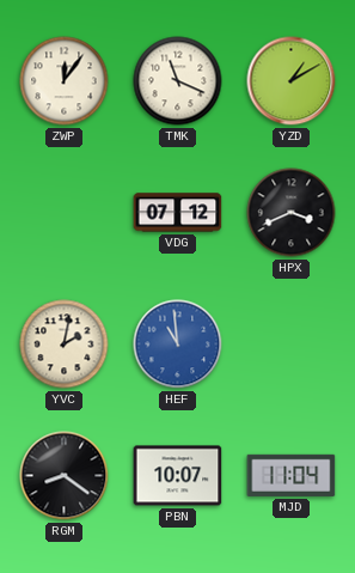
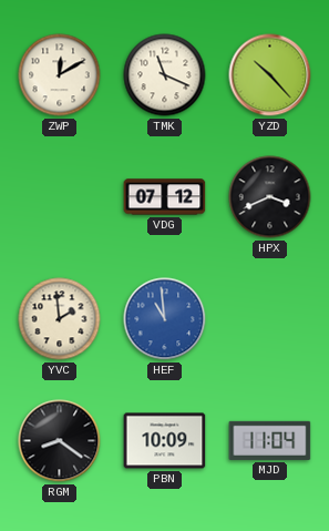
ZWP: 12:06 -> 12:10 (60, 75)
YZD: 1:10 -> 10:23 (270, 75)
YVC: 2:02 -> 1:59 (60, 319)
PBN: 10:07 -> 10:09 (165, 441)
